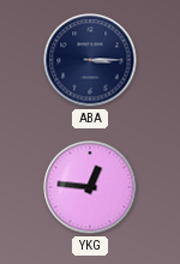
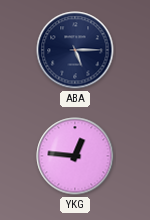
ABA: 3:15 -> 5:15 (75, 50)
